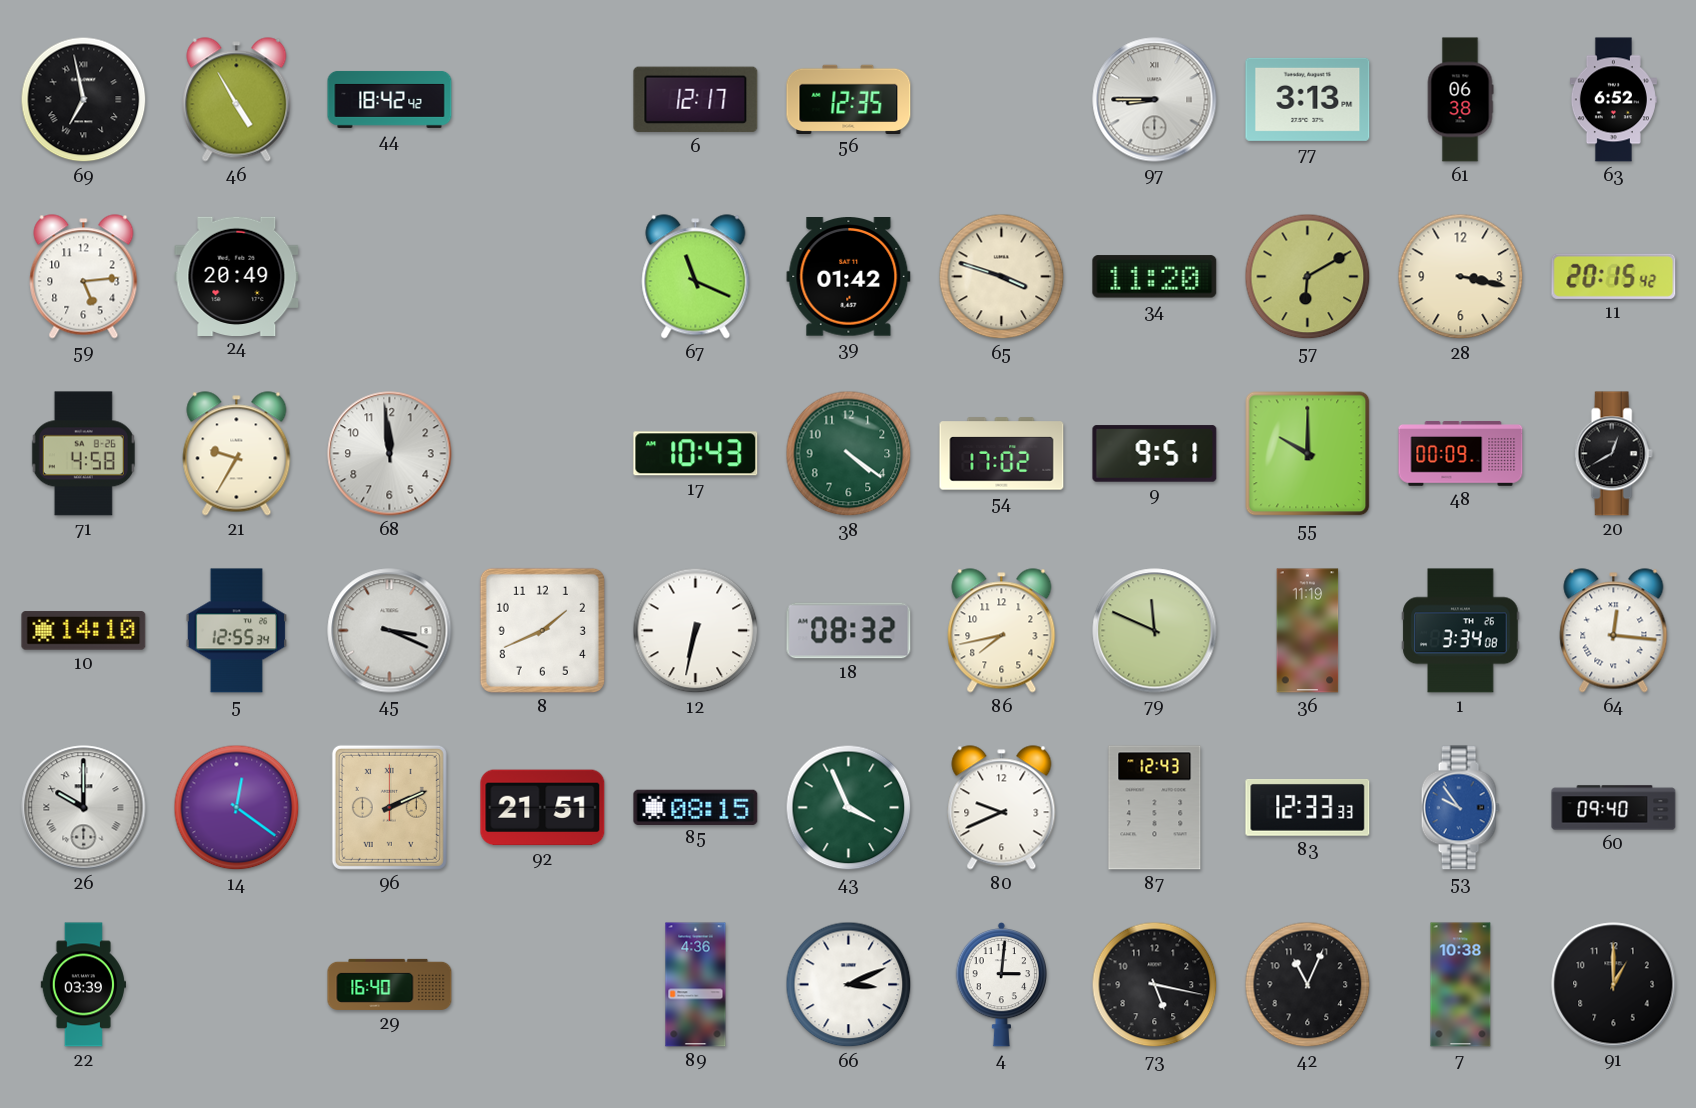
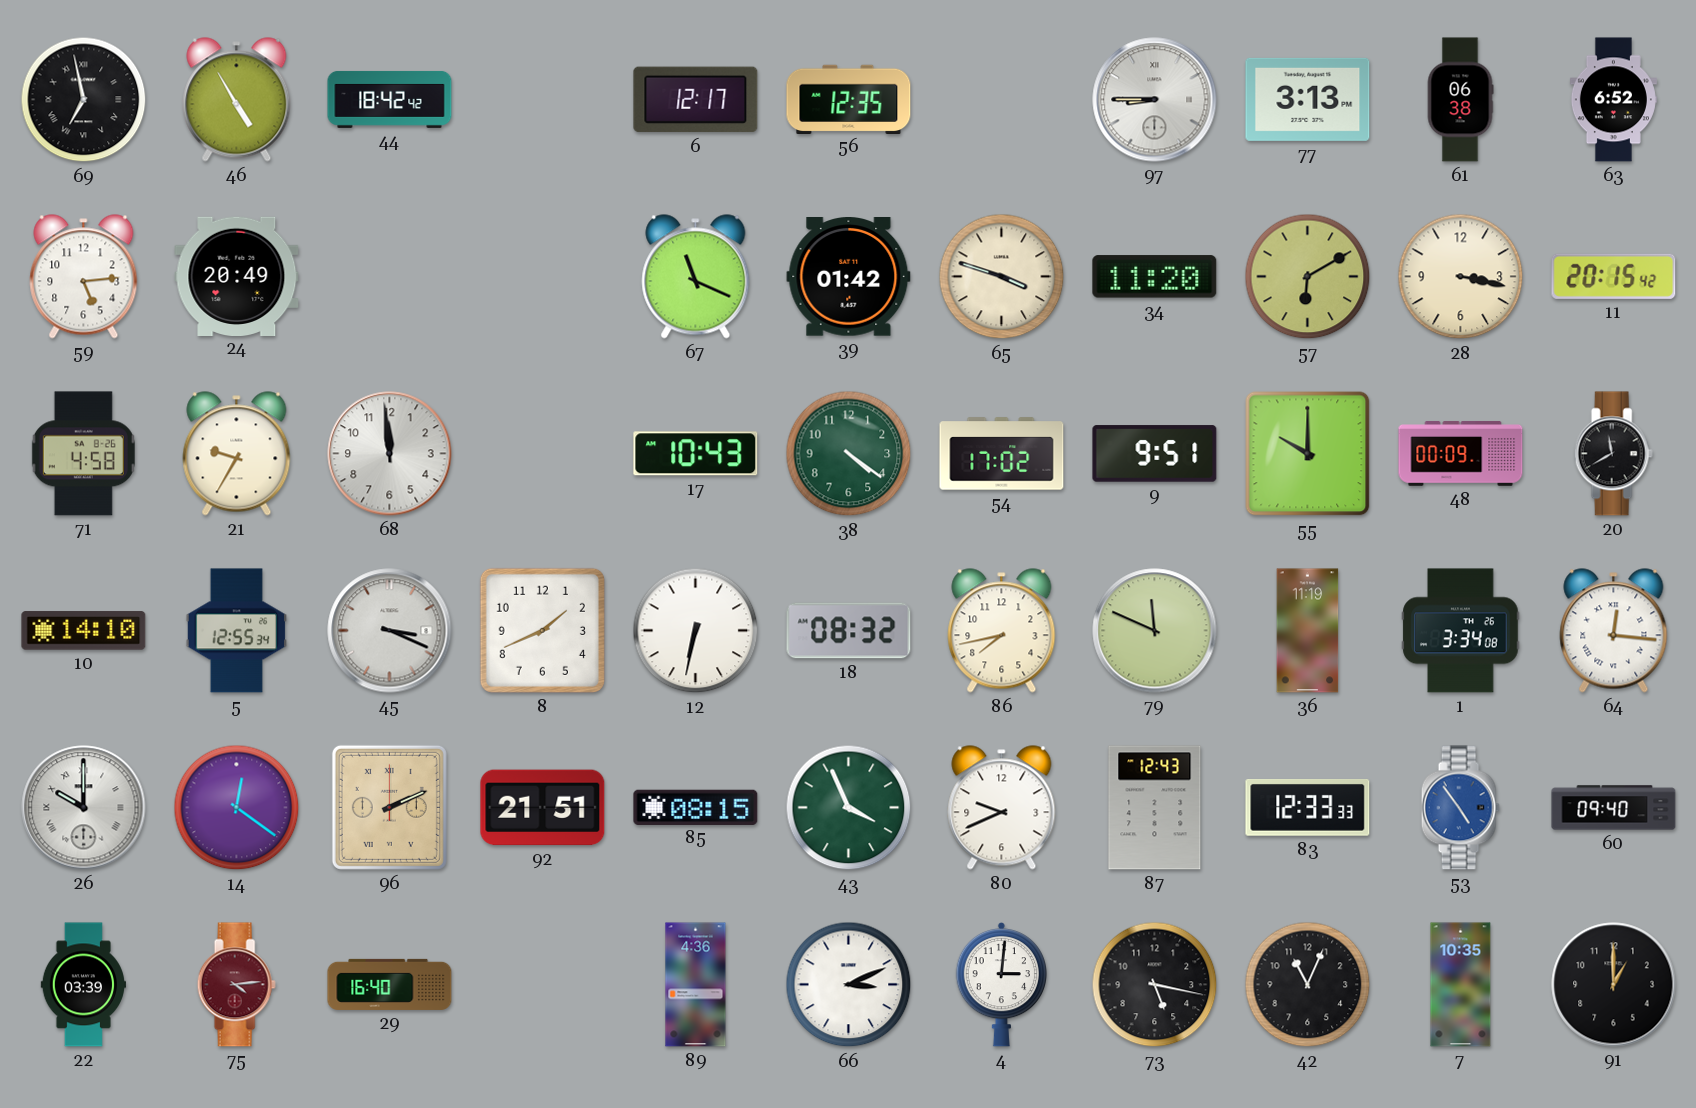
20: 12:40 -> 11:40 (1613, 454)
53: 9:54 -> 4:54 (1460, 808)
75: none -> 4:14 (236, 985)
7: 10:38 -> 10:35 (1461, 985)
